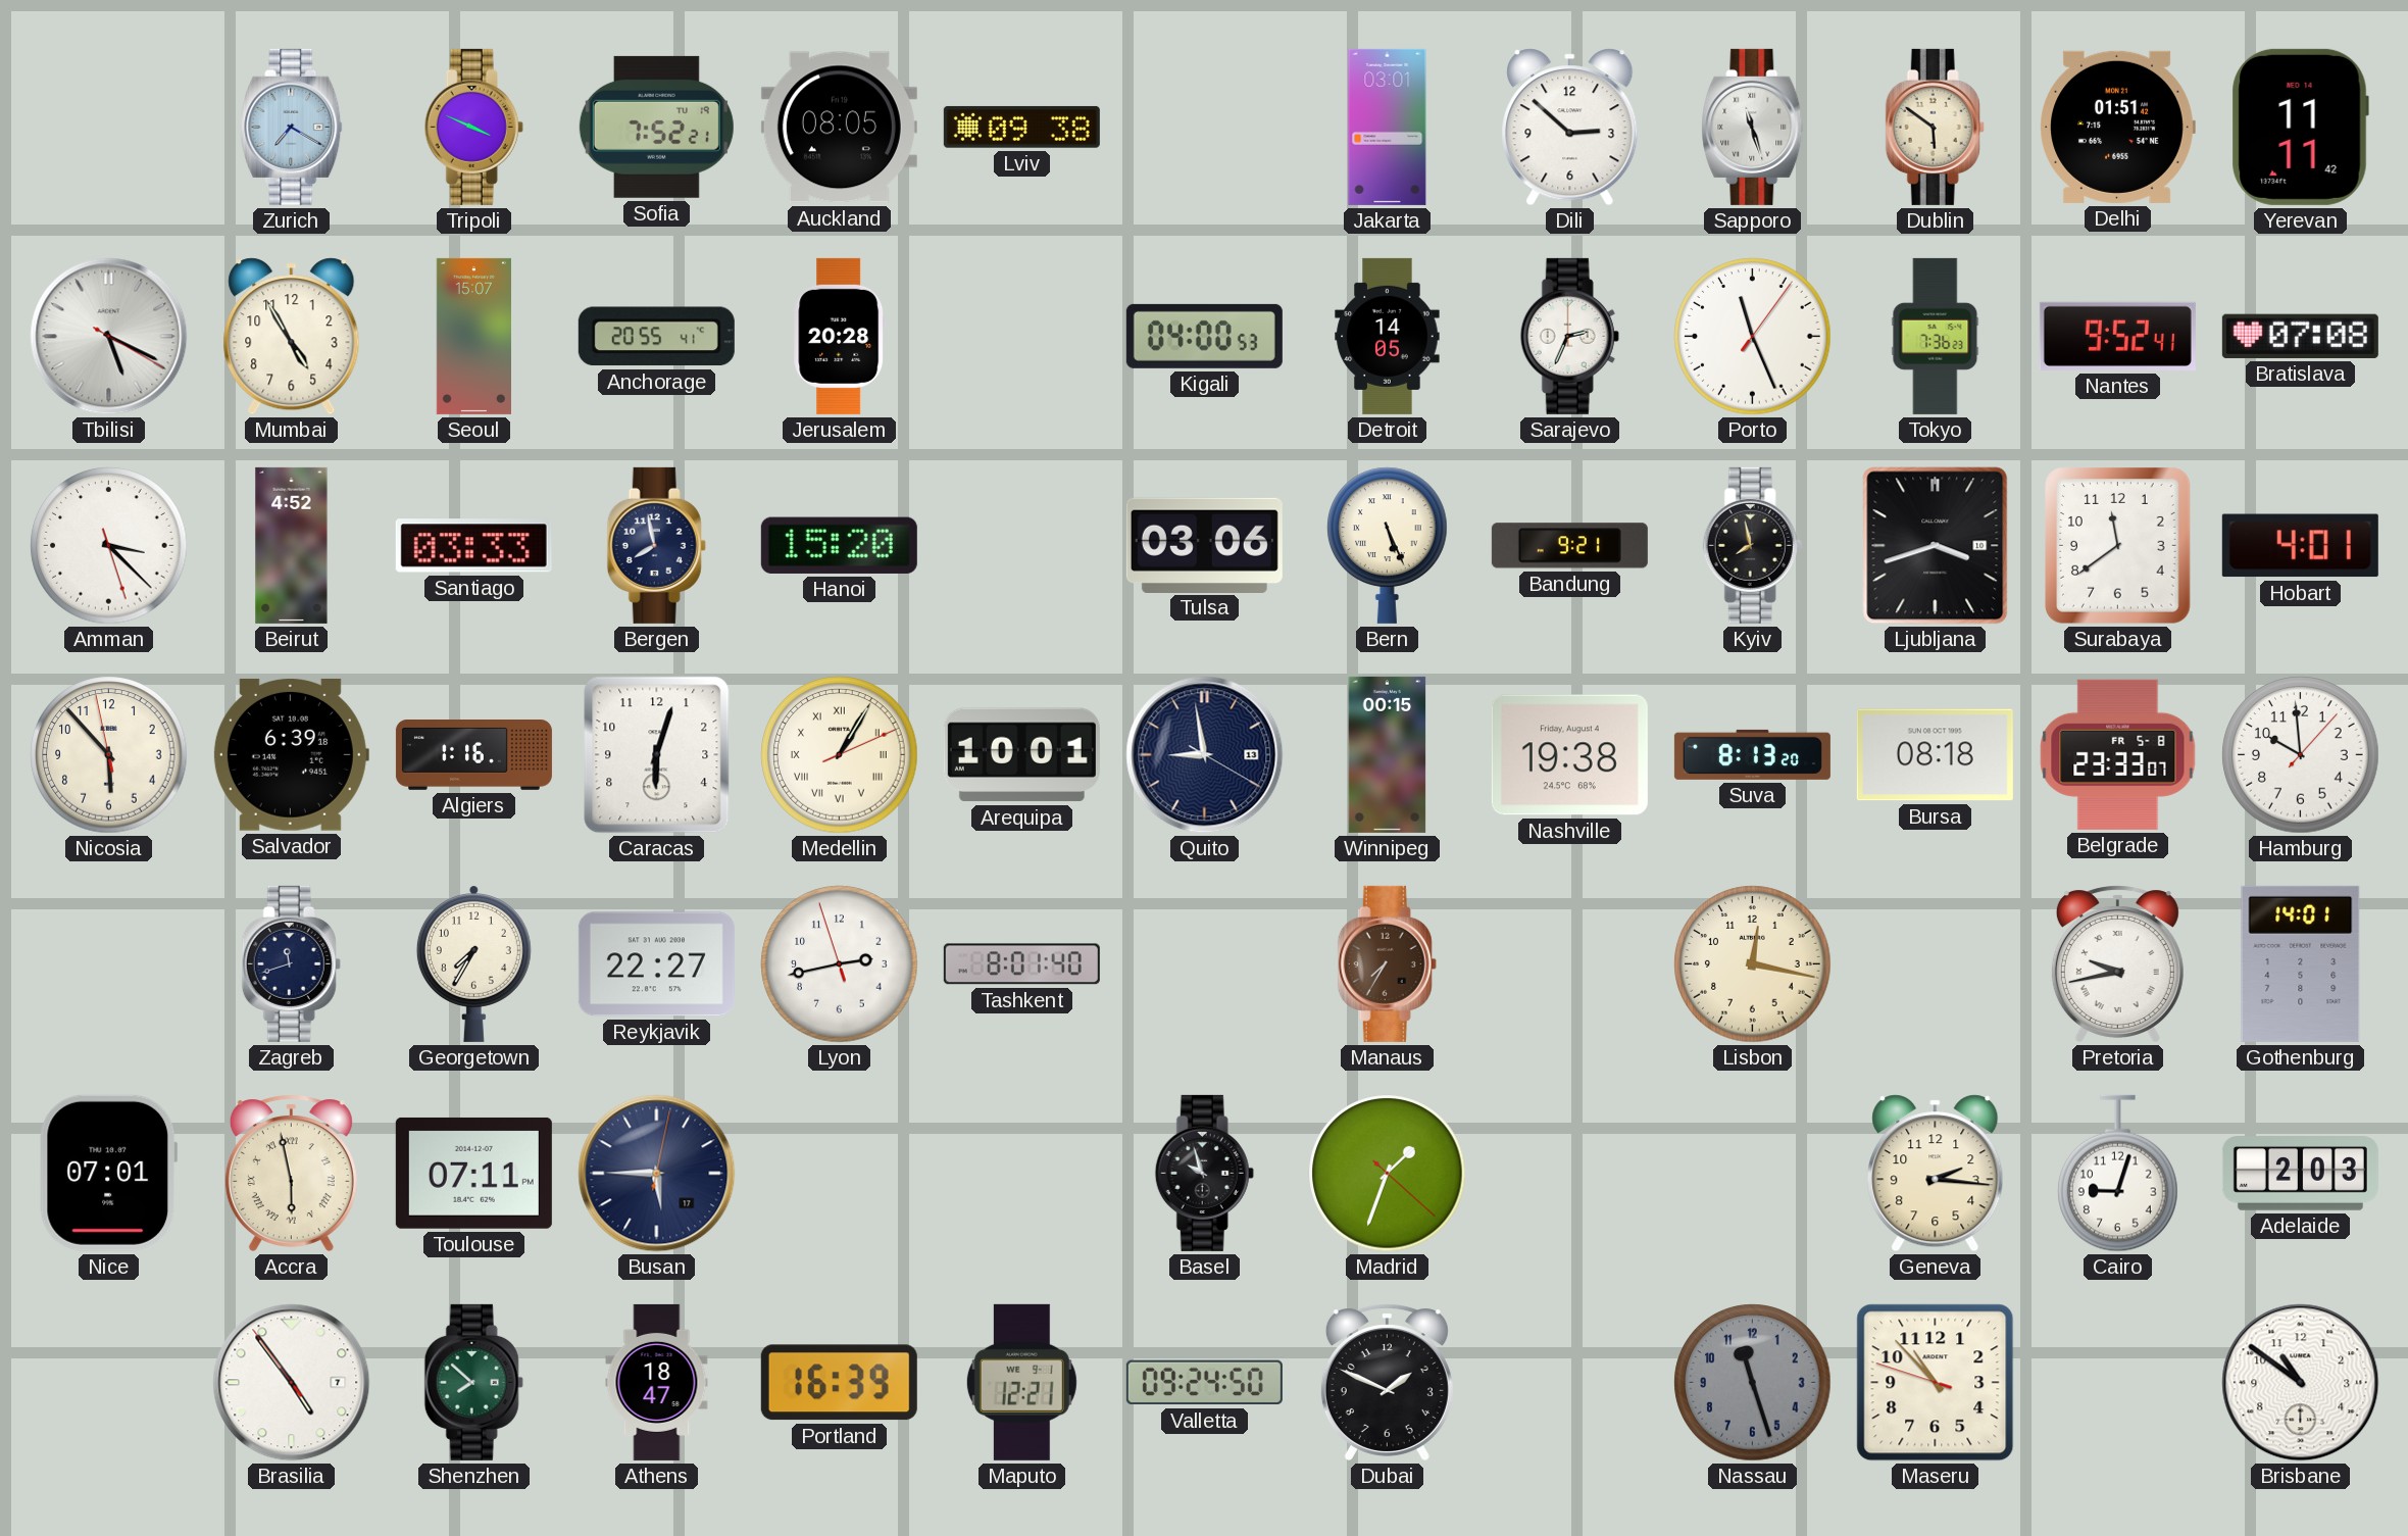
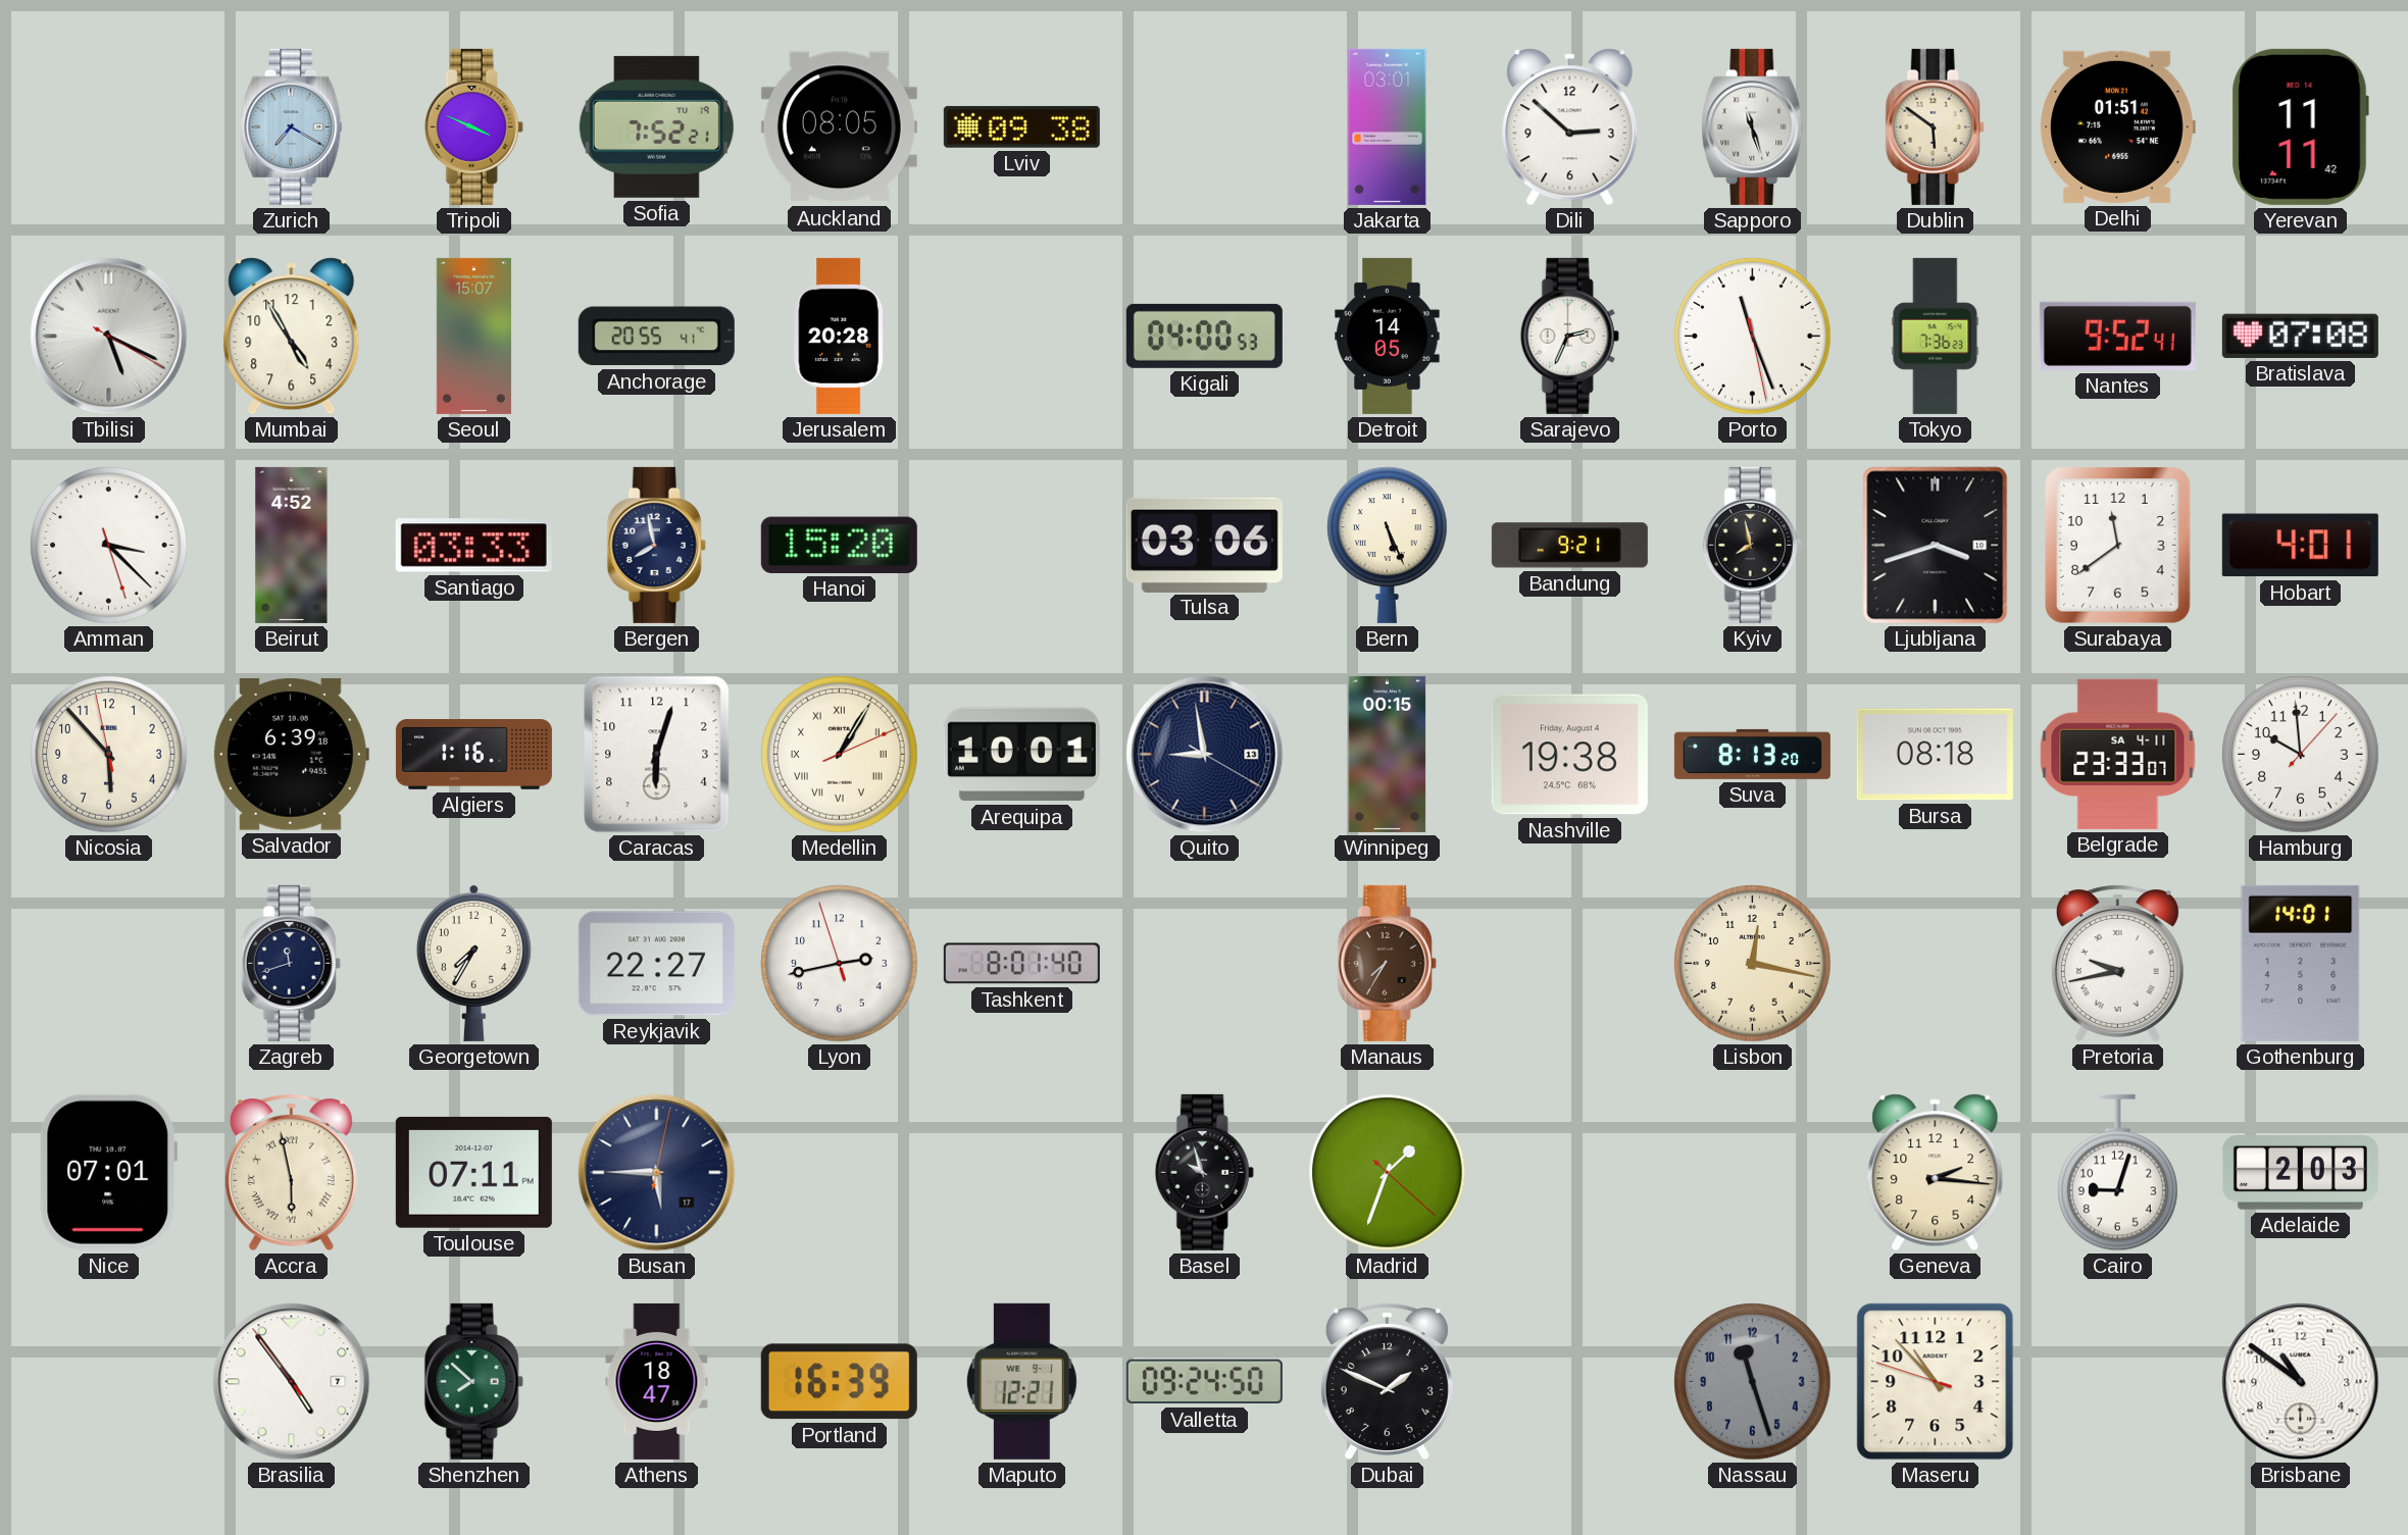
Porto: 11:26:06 -> 11:26:28 (1753, 337)
Belgrade date: FR 5-8 -> SA 4-11 (2118, 754)
